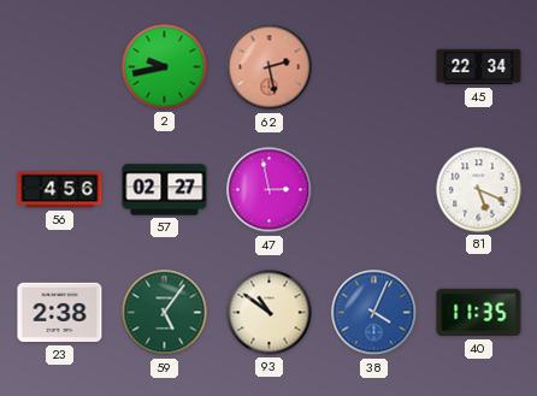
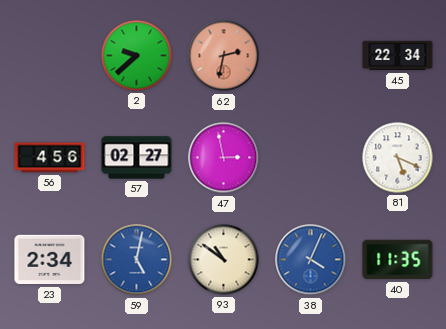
2: 9:43 -> 9:38 (137, 56)
62: 2:28 -> 2:32 (224, 56)
23: 2:38 -> 2:34 (50, 260)
59: 5:06 -> 5:02 (137, 260)
59 dial: green -> blue (137, 260)
